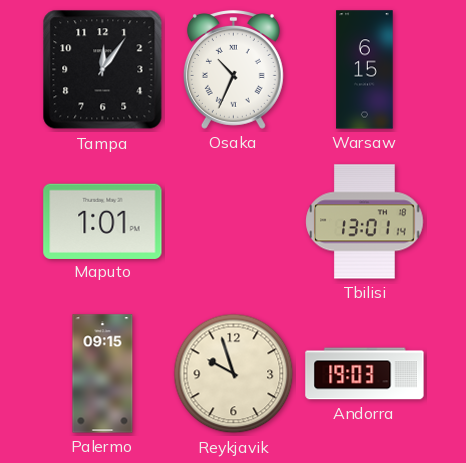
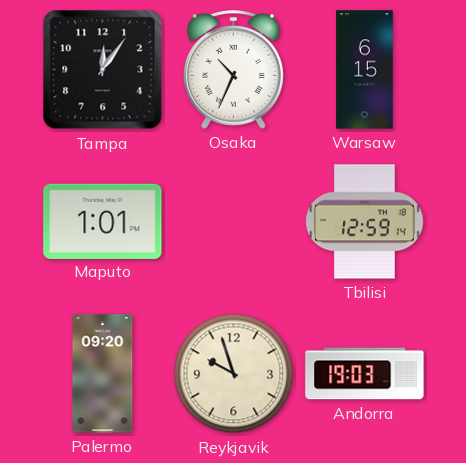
Tbilisi: 13:01 -> 12:59 (365, 222)
Palermo: 09:15 -> 09:20 (103, 374)
